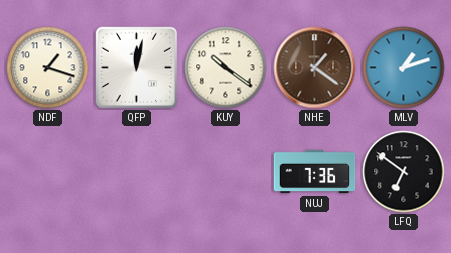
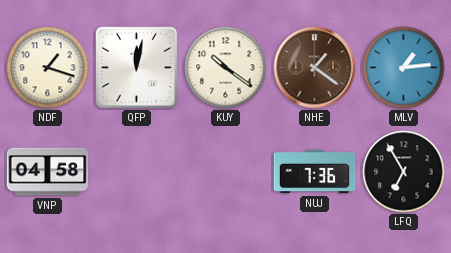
MLV: 1:12 -> 1:14 (404, 68)
VNP: none -> 04:58 (48, 172)
LFQ: 6:51 -> 6:55 (404, 172)
